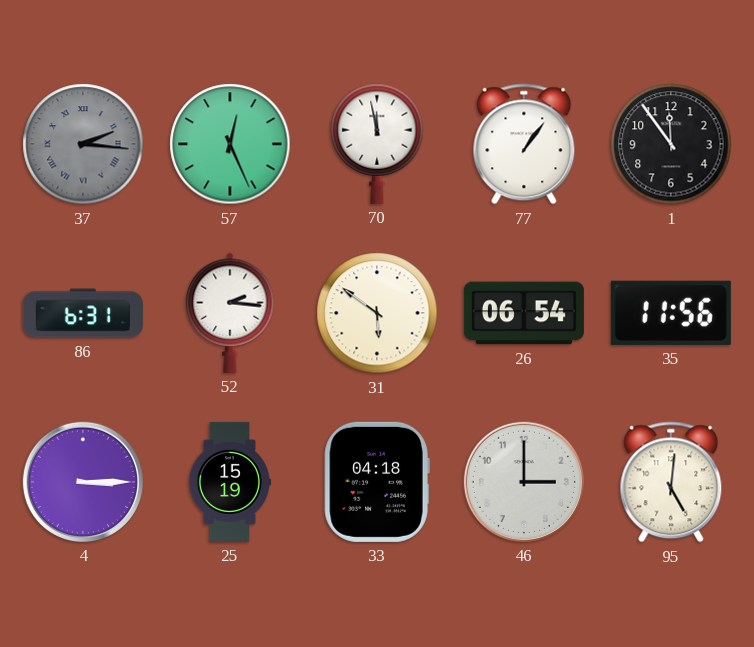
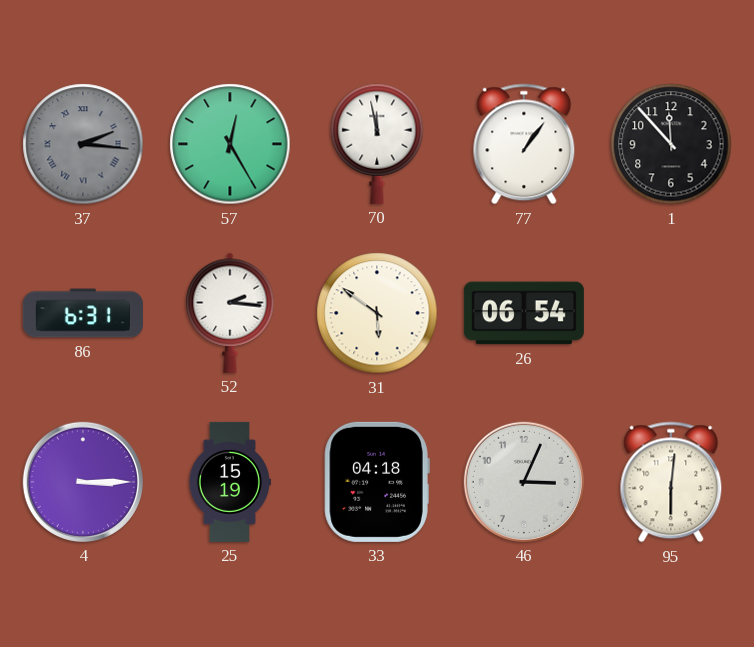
57: 12:26 -> 12:25 (230, 144)
1: 11:54 -> 11:53 (671, 144)
35: 11:56 -> none (671, 313)
46: 3:00 -> 3:04 (524, 482)
95: 5:01 -> 6:01 (671, 482)
